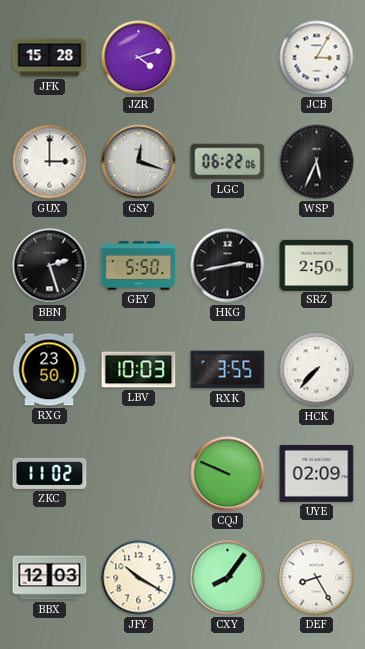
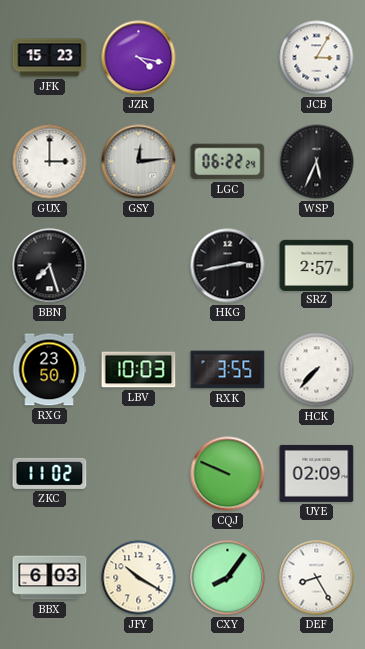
JFK: 15:28 -> 15:23 (50, 58)
JZR: 4:12 -> 4:17 (139, 58)
GSY: 12:18 -> 12:14 (139, 162)
LGC: 06:22:06 -> 06:22:24 (228, 162)
BBN: 2:27 -> 7:27 (50, 266)
GEY: 5:50 -> none (139, 266)
SRZ: 2:50 -> 2:57 (317, 265)
BBX: 12:03 -> 6:03 (50, 578)
